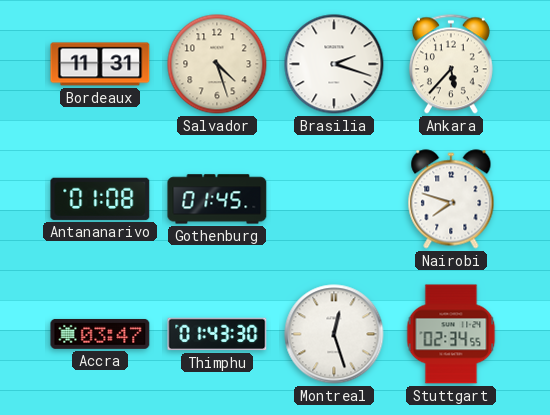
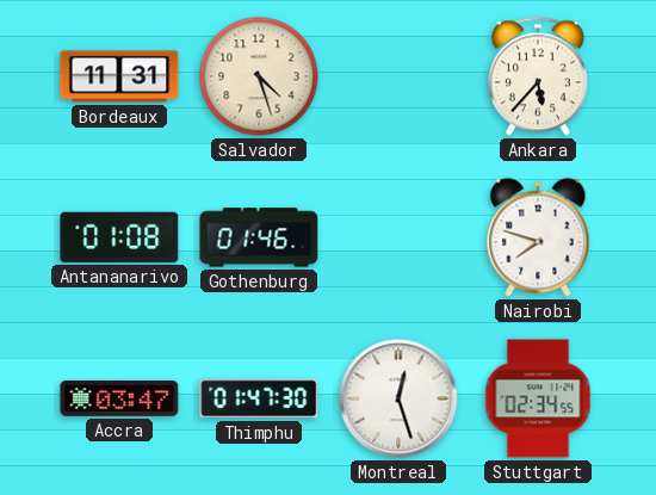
Brasilia: 2:18 -> none (334, 64)
Gothenburg: 01:45 -> 01:46 (259, 237)
Thimphu: 01:43 -> 01:47 (259, 398)
